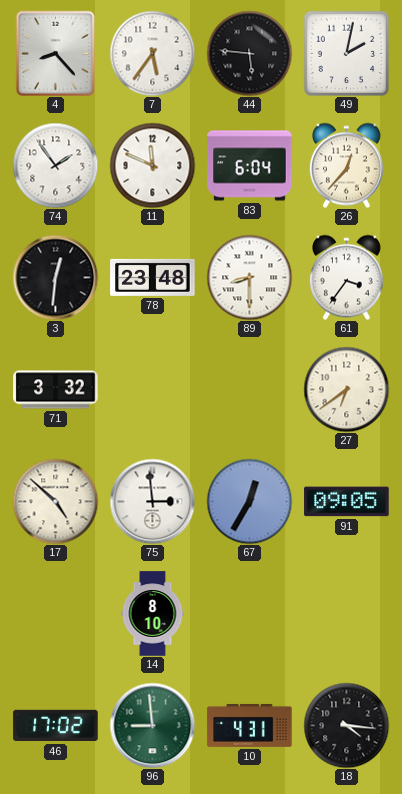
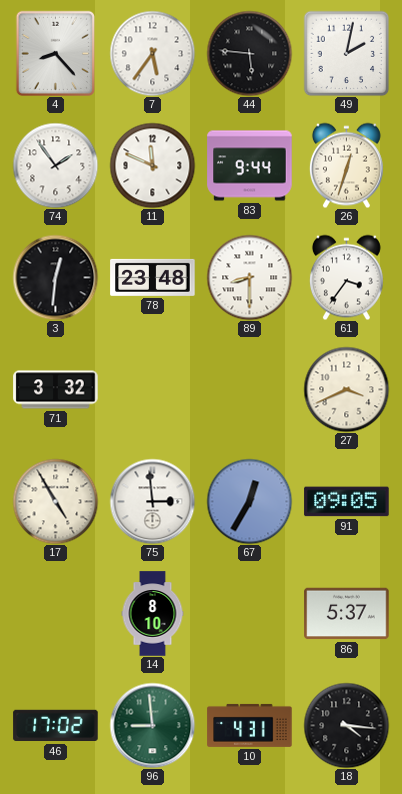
83: 6:04 -> 9:44 (250, 166)
26: 12:37 -> 12:33 (346, 165)
27: 6:39 -> 3:41 (346, 389)
17: 4:52 -> 4:55 (55, 501)
86: none -> 5:37 (347, 614)
